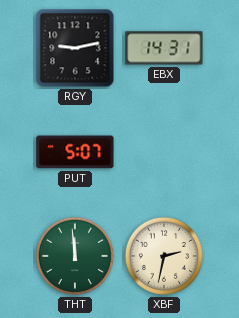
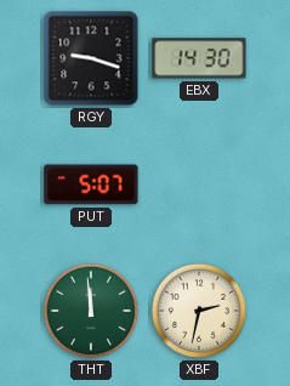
RGY: 9:13 -> 9:18 (91, 58)
EBX: 14:31 -> 14:30 (199, 58)
